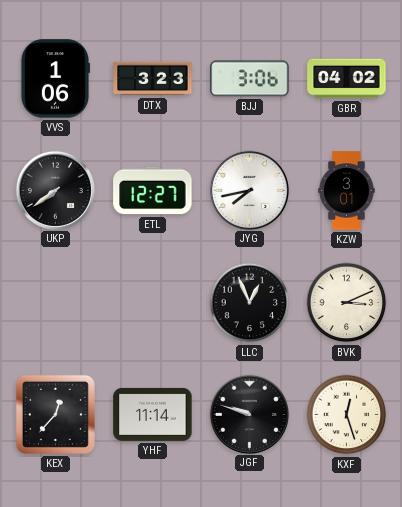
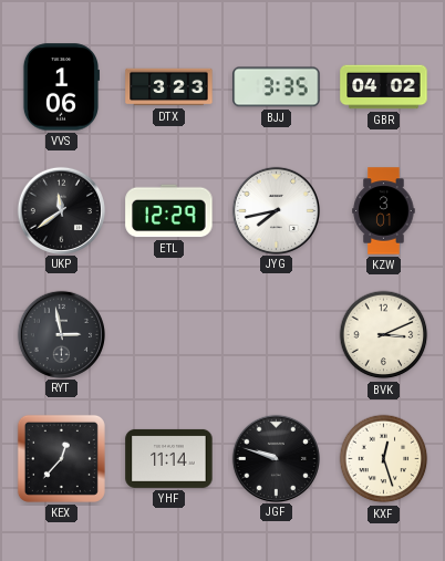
BJJ: 3:06 -> 3:35 (277, 87)
UKP: 7:39 -> 11:39 (61, 210)
ETL: 12:27 -> 12:29 (169, 211)
RYT: none -> 2:58 (61, 334)
LLC: 12:56 -> none (250, 303)
